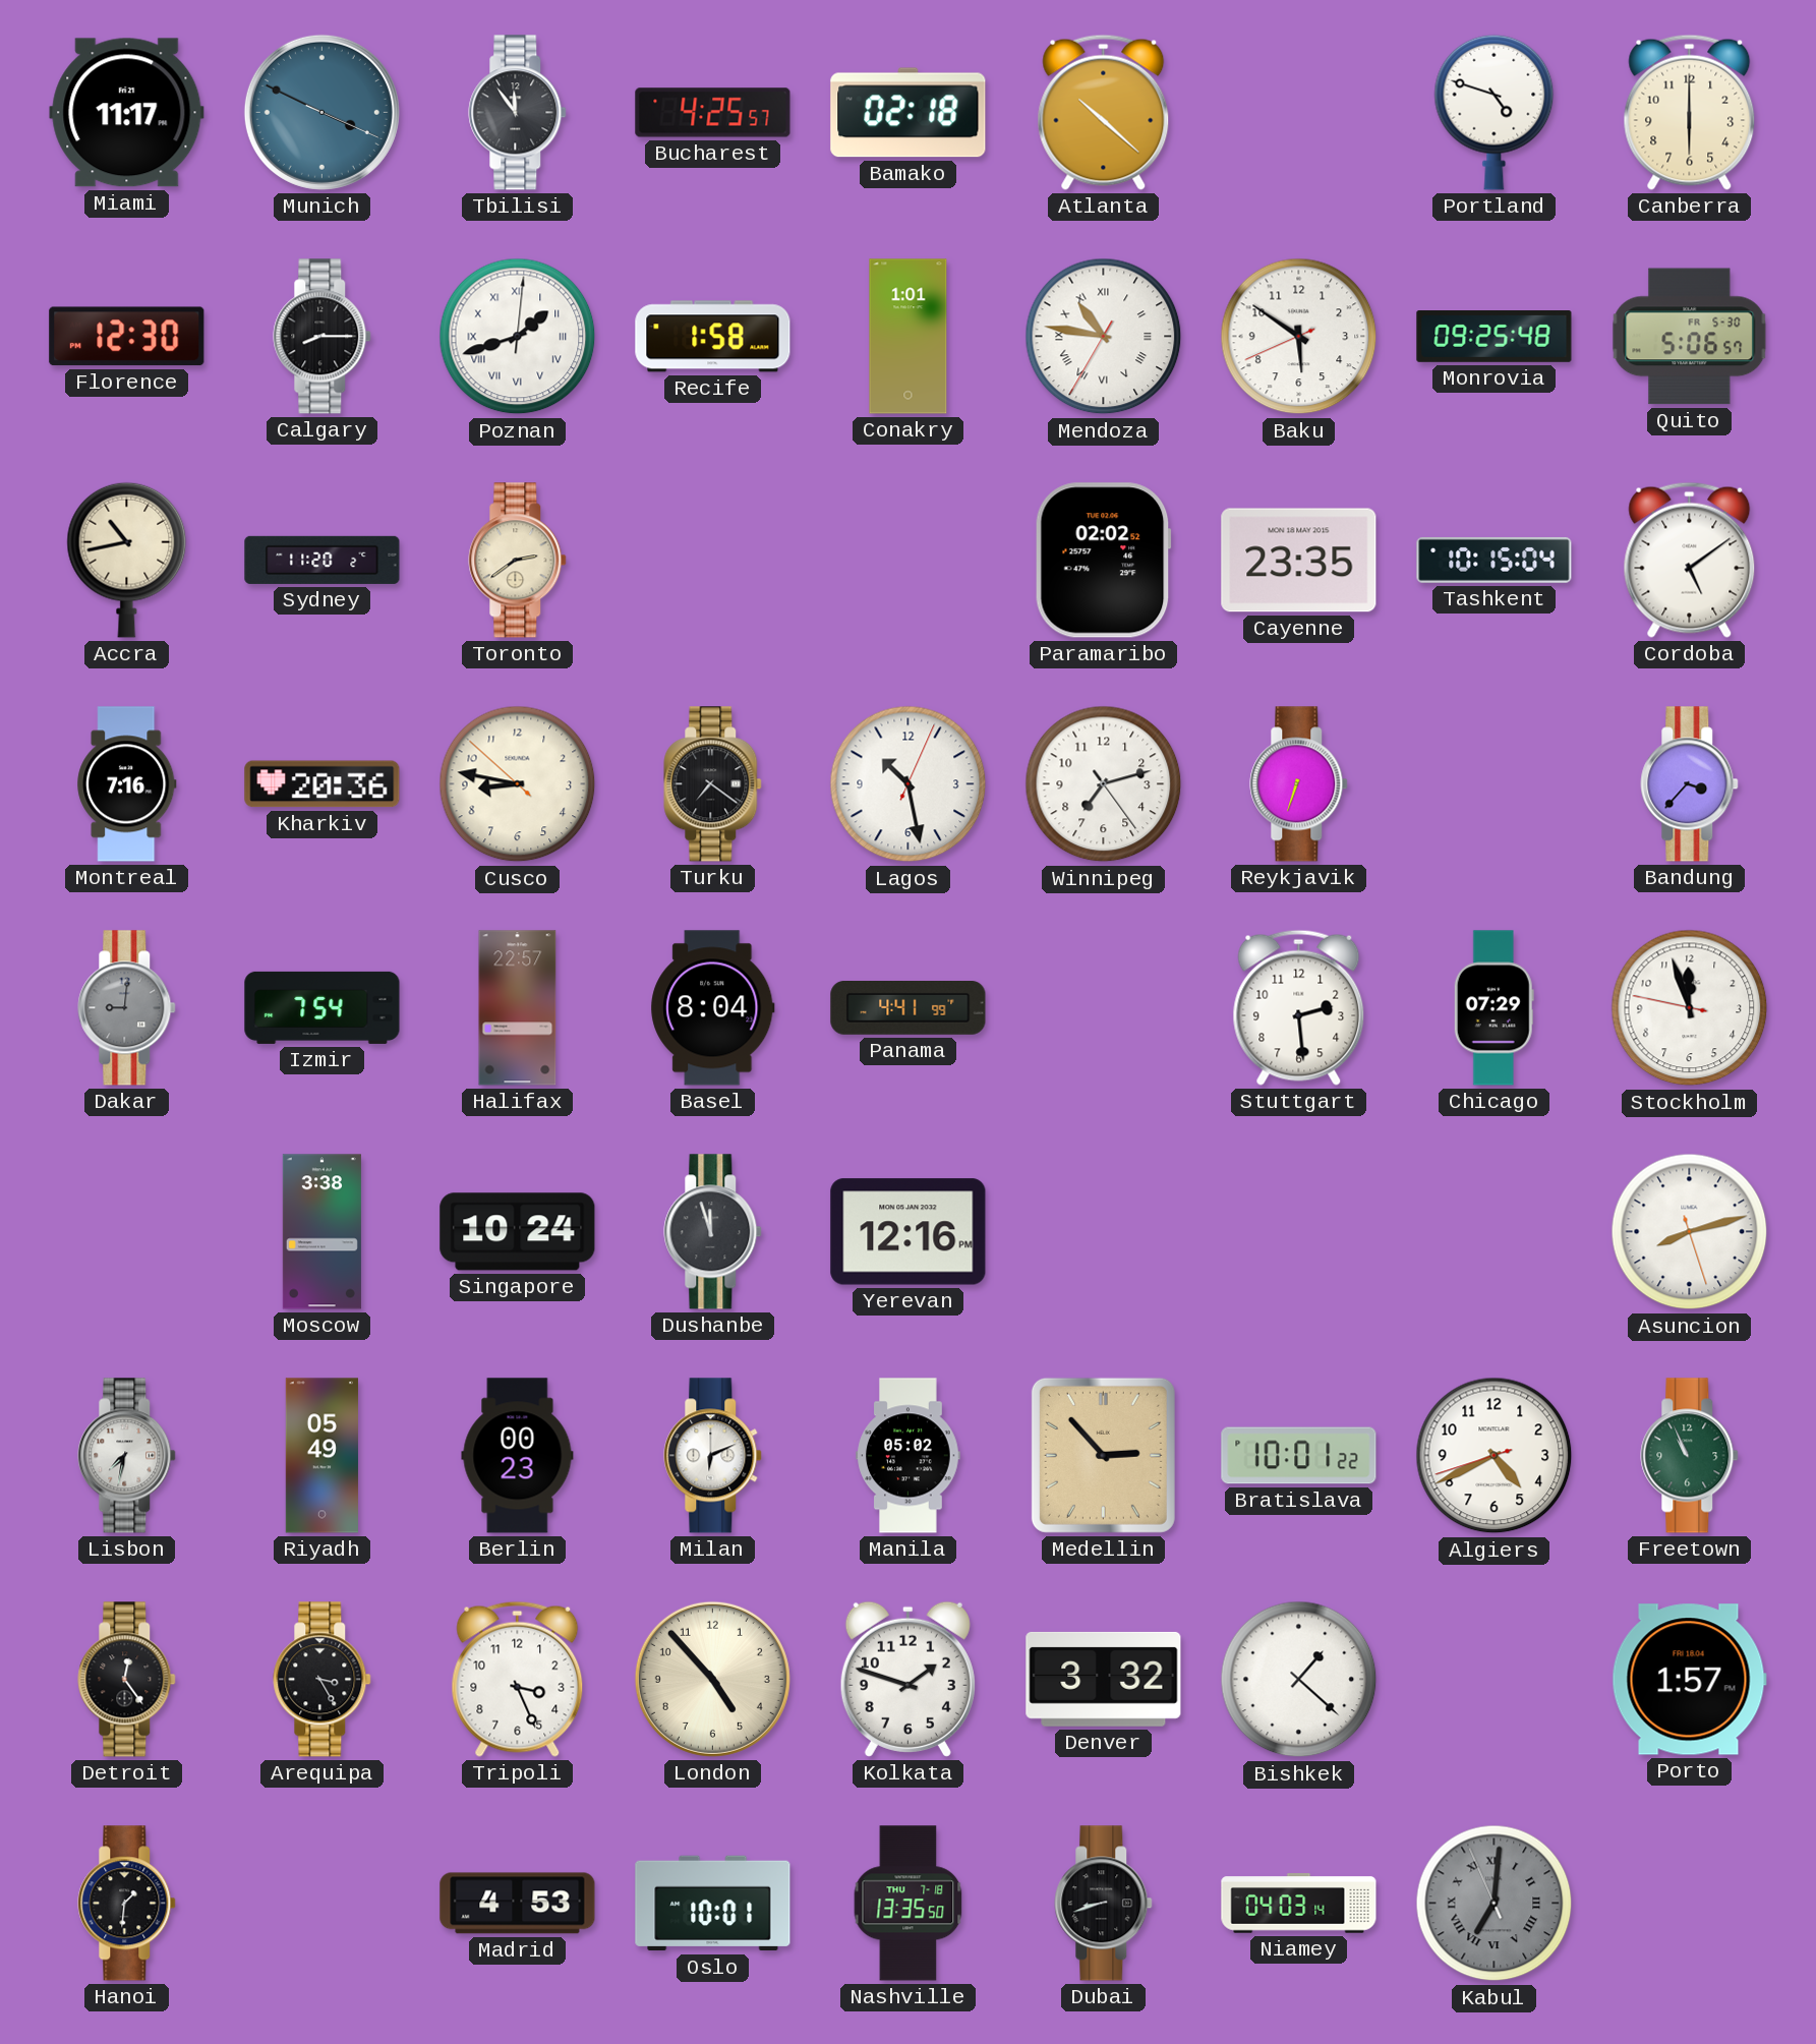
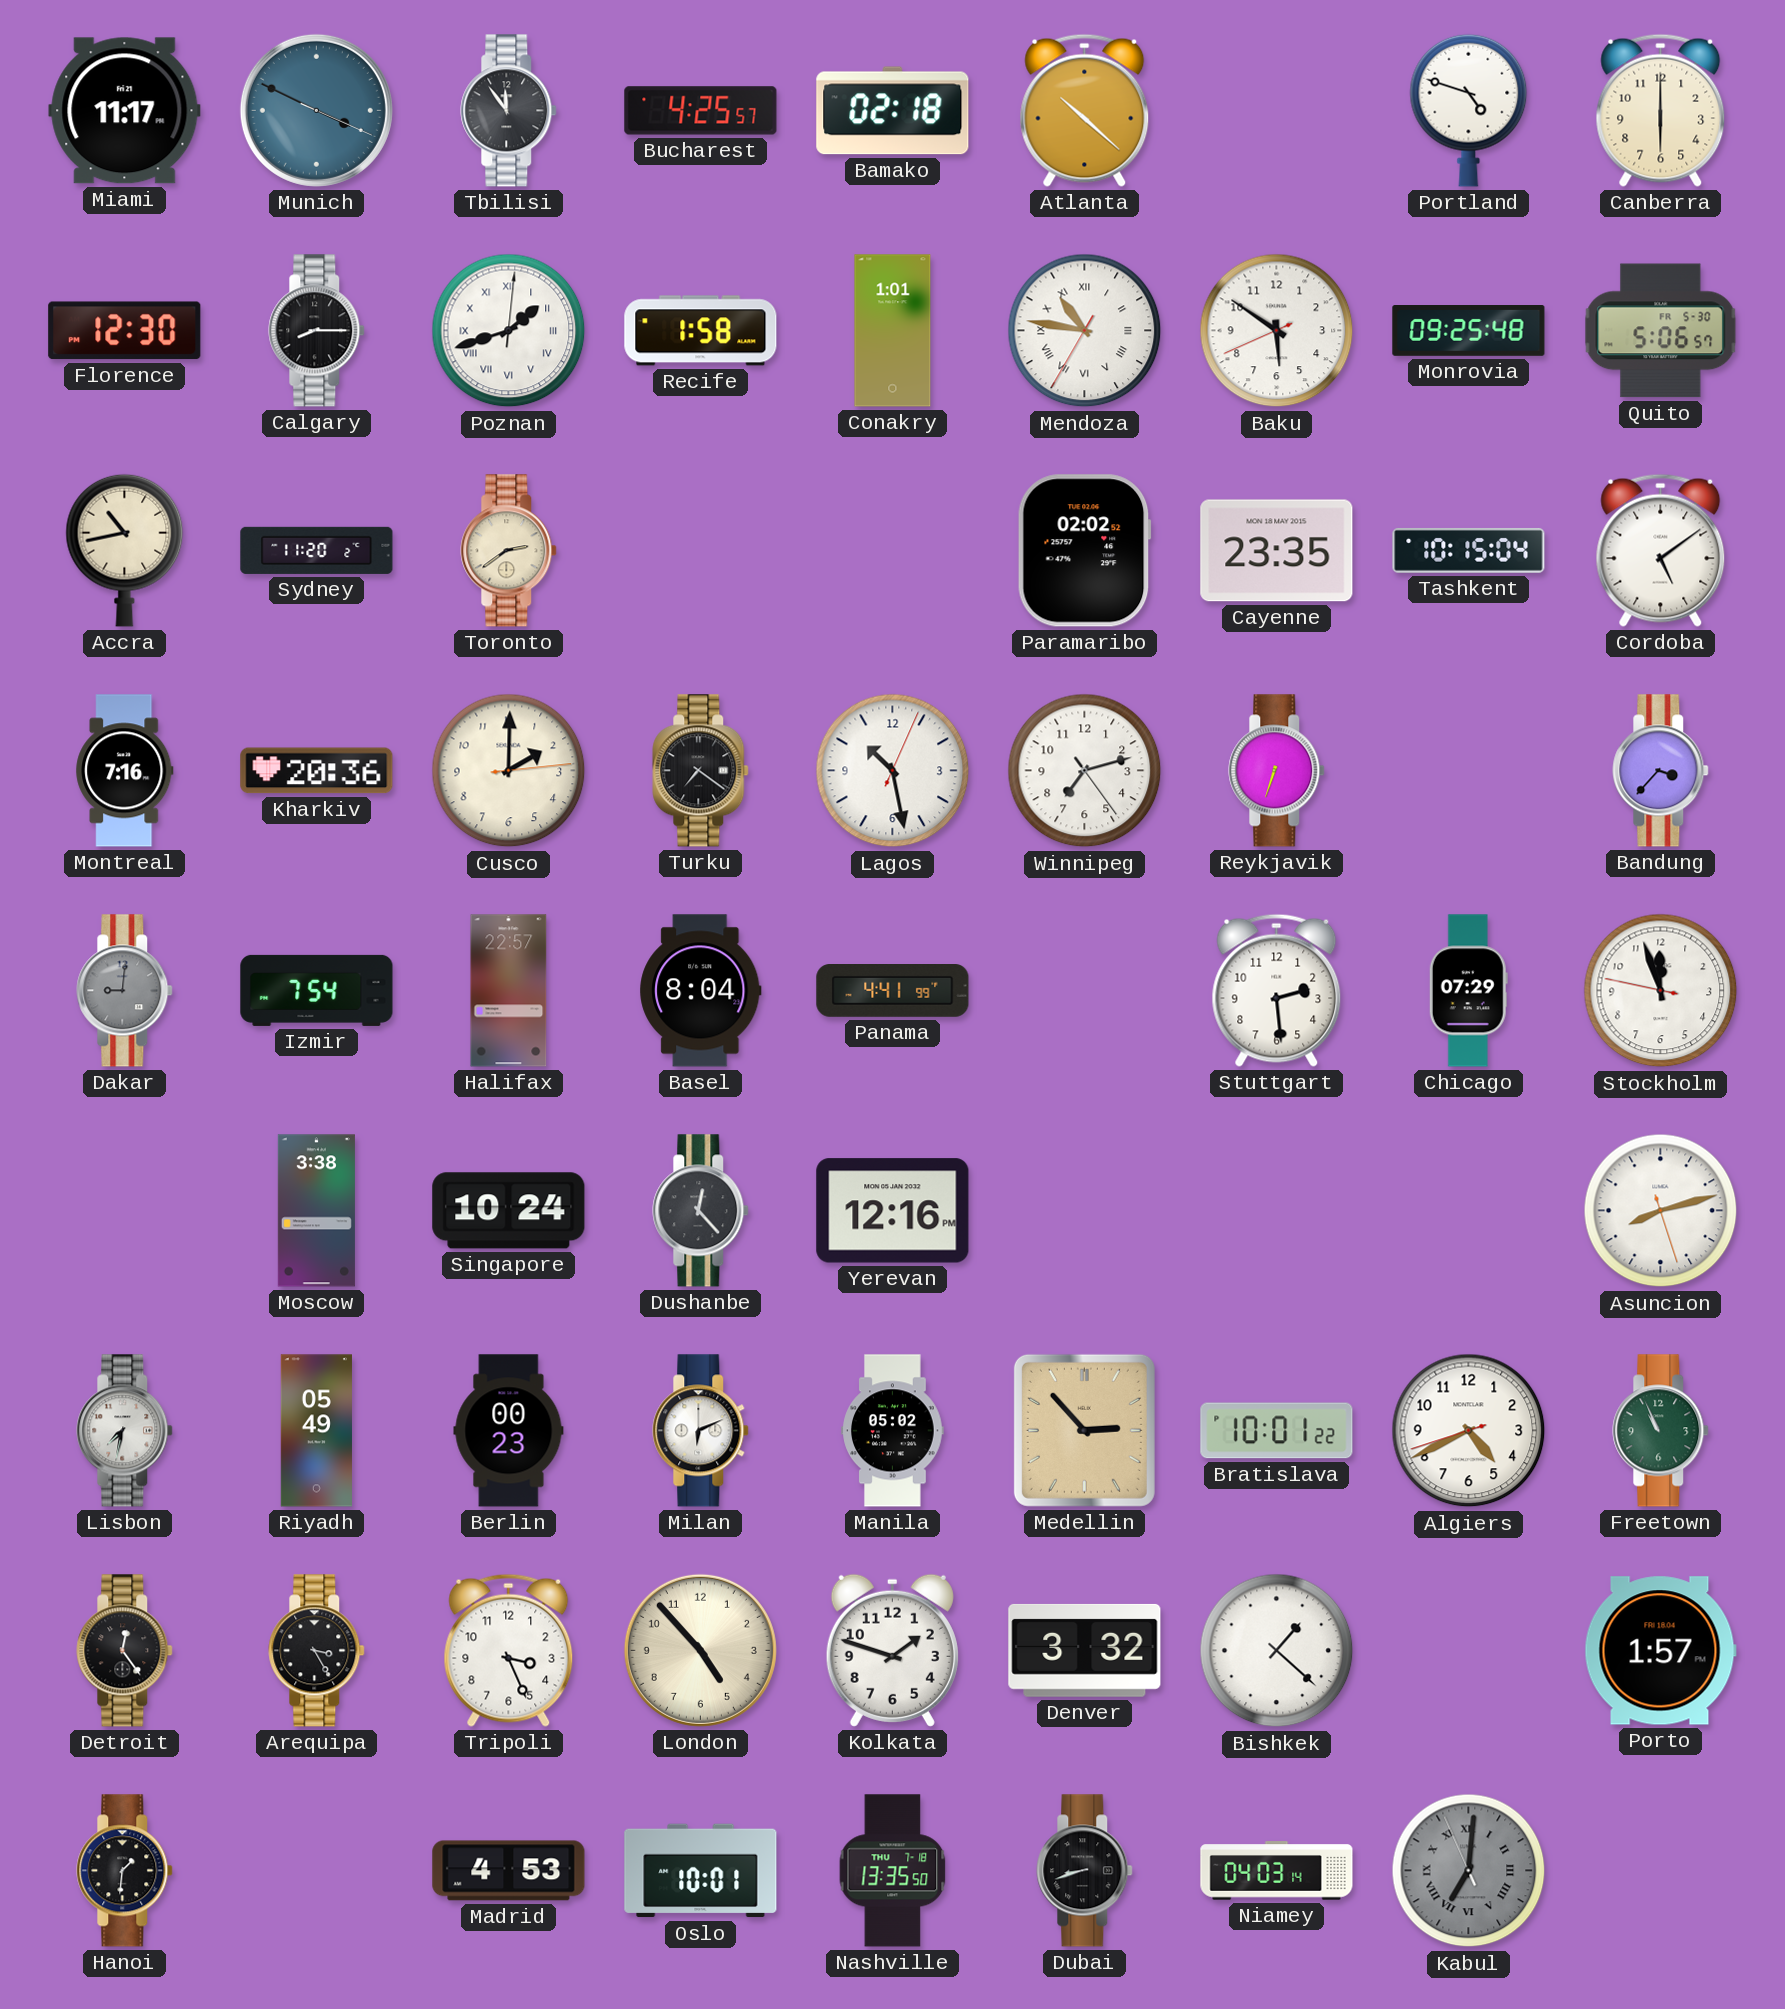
Cusco: 8:46 -> 2:00 (509, 771)
Dushanbe: 11:57 -> 12:23 (701, 1211)
